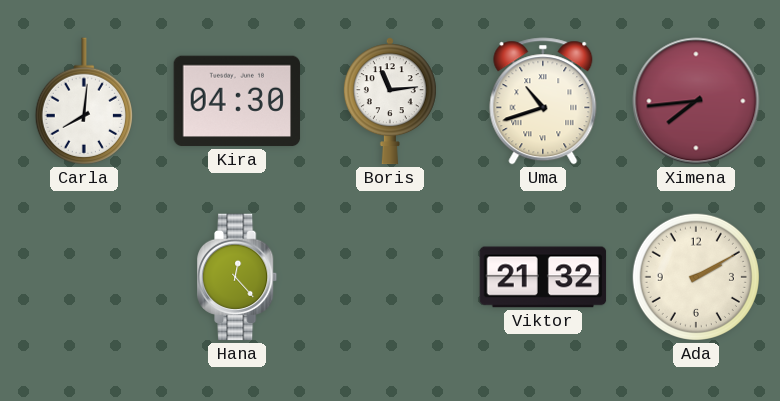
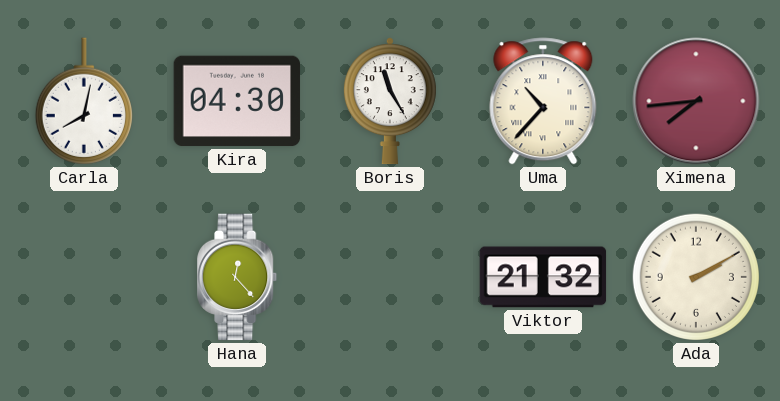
Carla: 8:01 -> 8:02 (84, 101)
Boris: 11:14 -> 11:25 (390, 101)
Uma: 10:42 -> 10:37 (543, 101)
